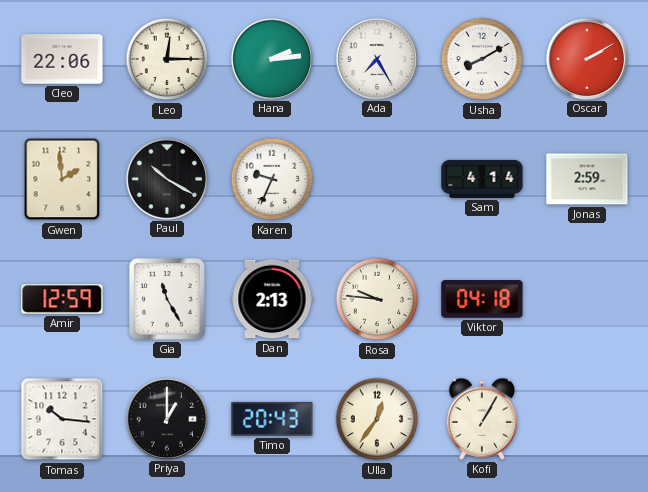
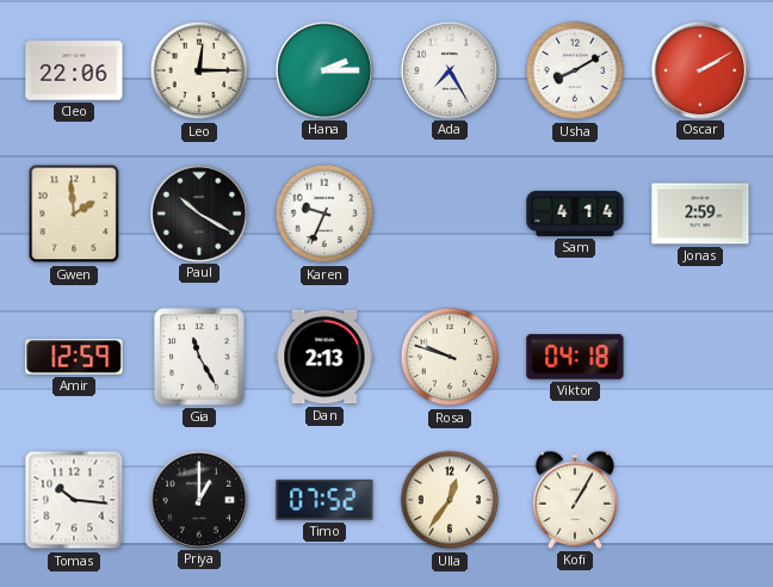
Hana: 2:14 -> 2:15 (323, 69)
Rosa: 9:46 -> 9:48 (450, 357)
Timo: 20:43 -> 07:52 (324, 500)
